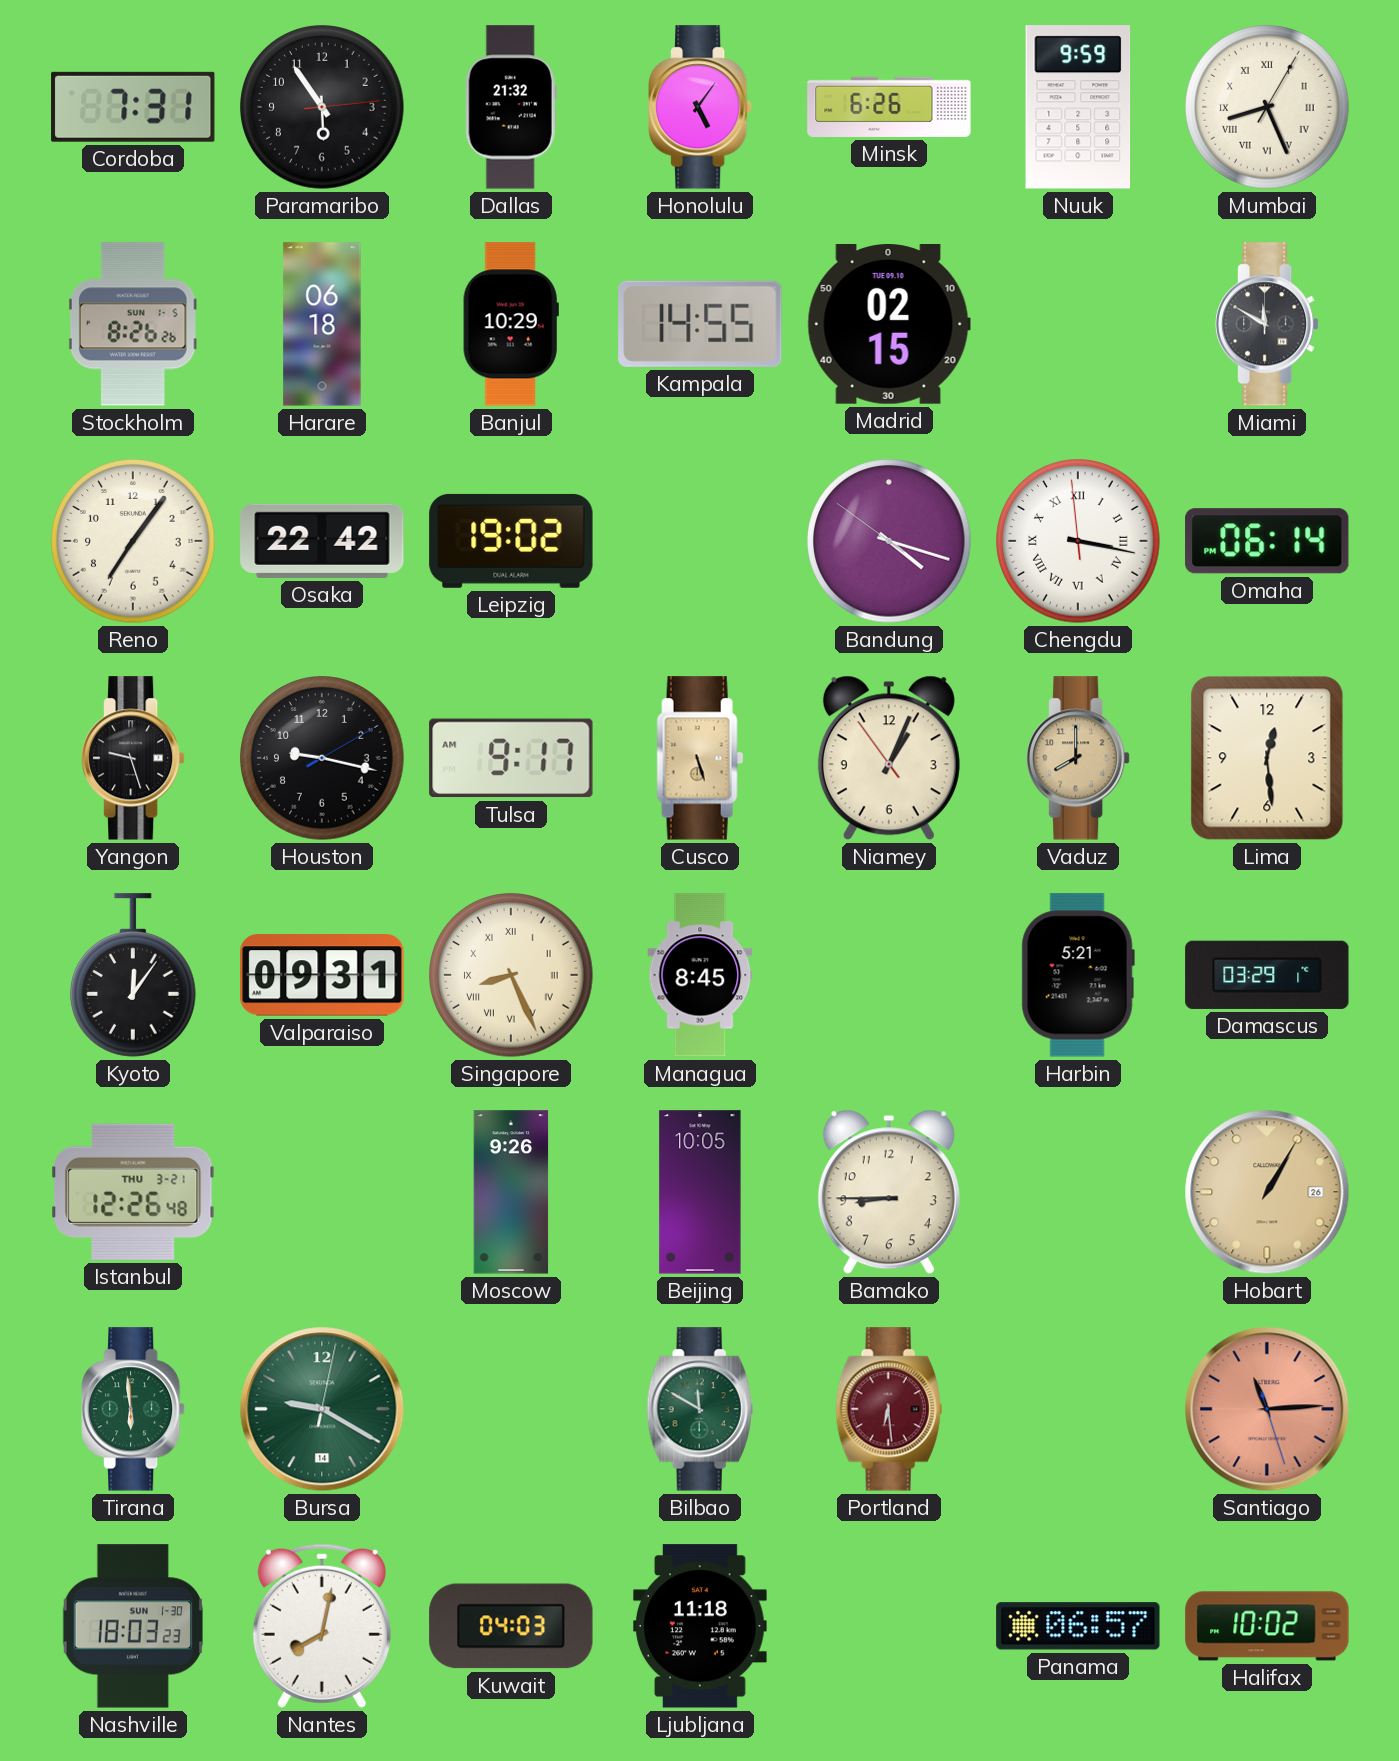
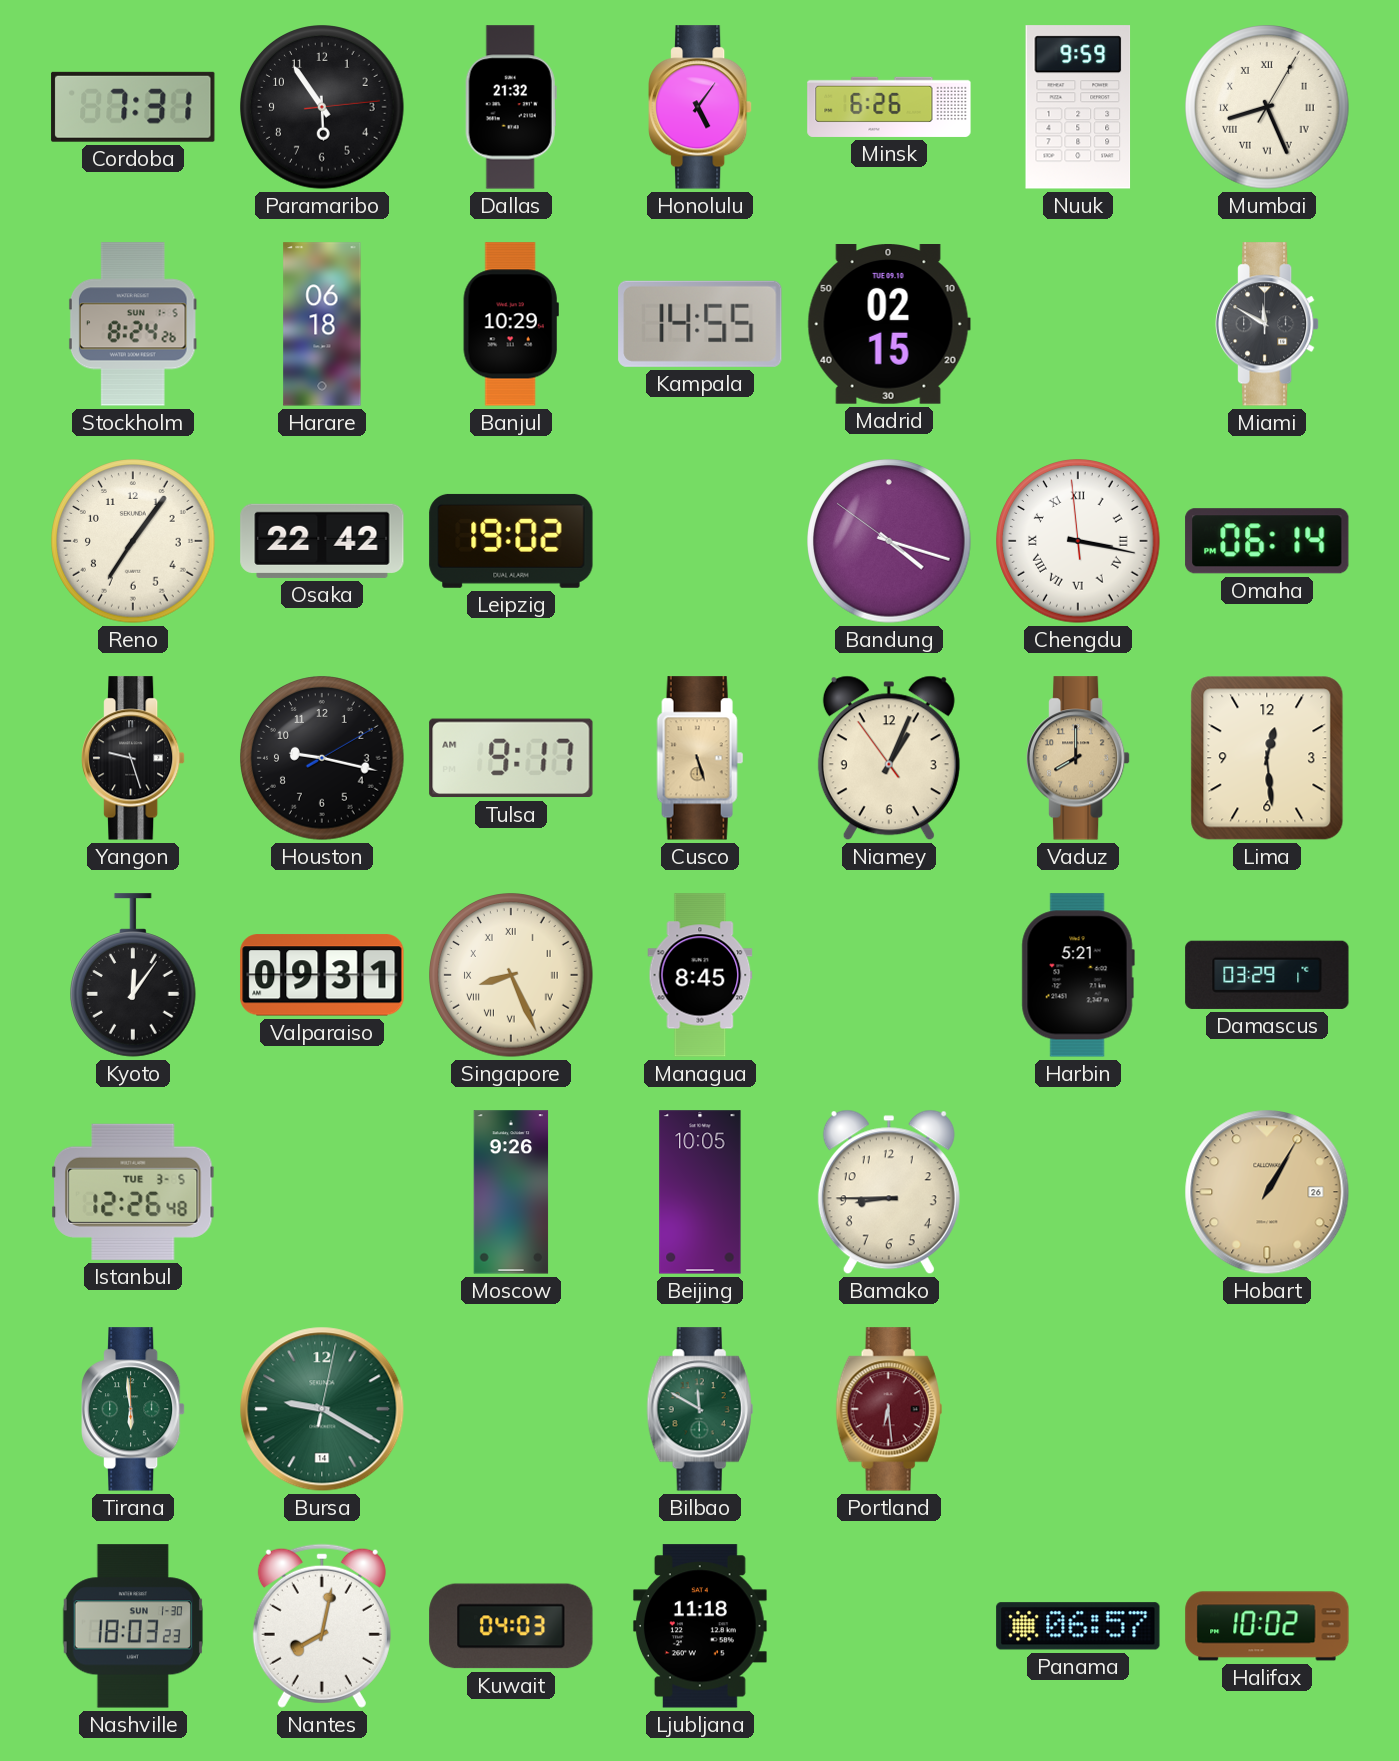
Stockholm: 8:26 -> 8:24 (133, 324)
Istanbul date: THU 3-21 -> TUE 3-5 (133, 1192)
Santiago: 11:14 -> none (1267, 1409)
